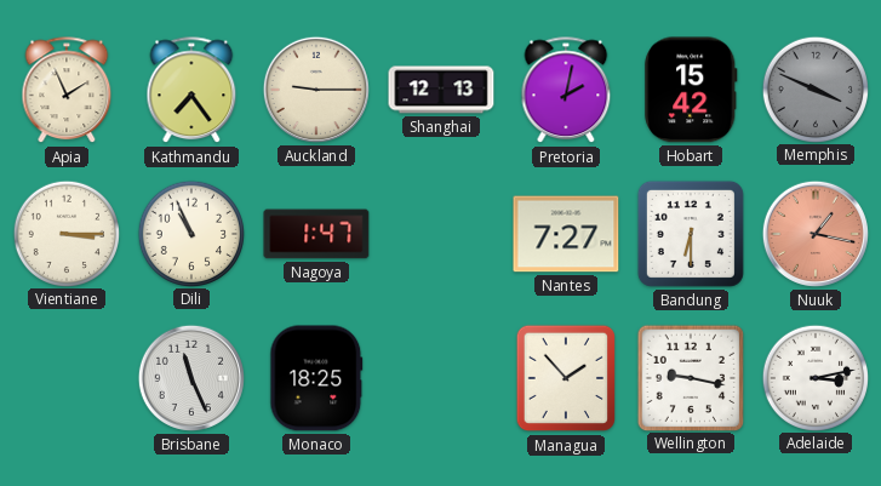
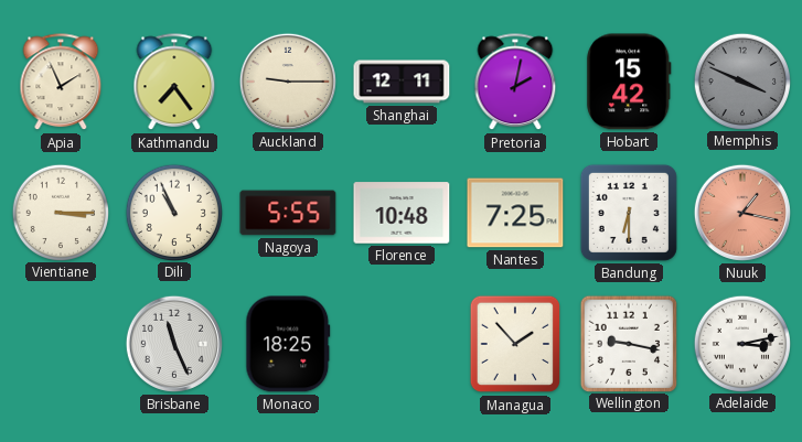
Shanghai: 12:13 -> 12:11 (402, 82)
Nagoya: 1:47 -> 5:55 (288, 213)
Florence: none -> 10:48 (402, 213)
Nantes: 7:27 -> 7:25 (515, 213)
